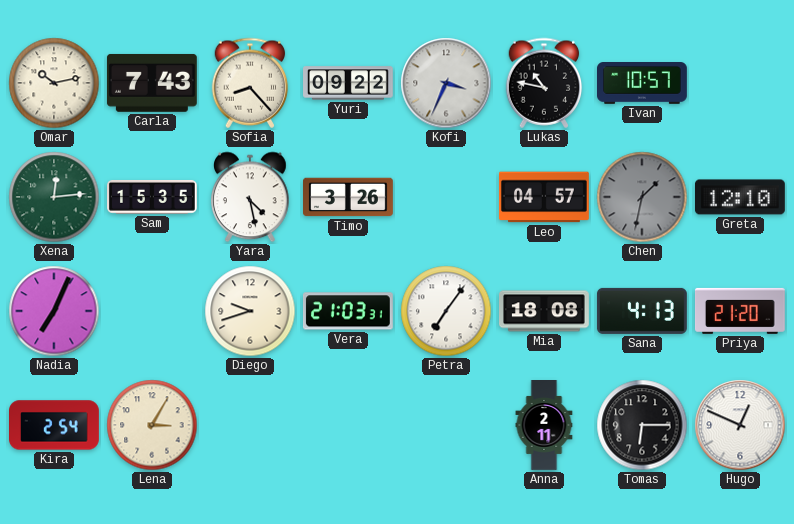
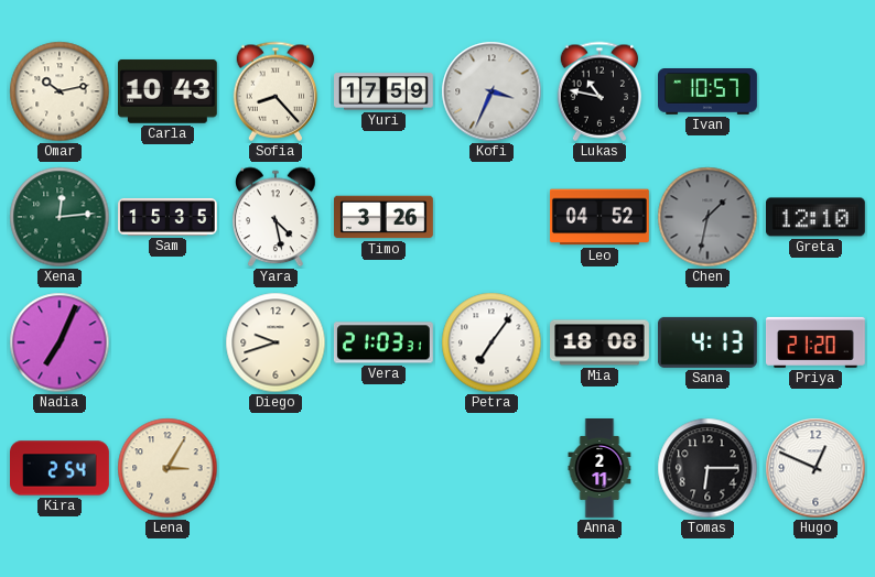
Carla: 7:43 -> 10:43 (168, 91)
Yuri: 09:22 -> 17:59 (385, 91)
Leo: 04:57 -> 04:52 (601, 217)
